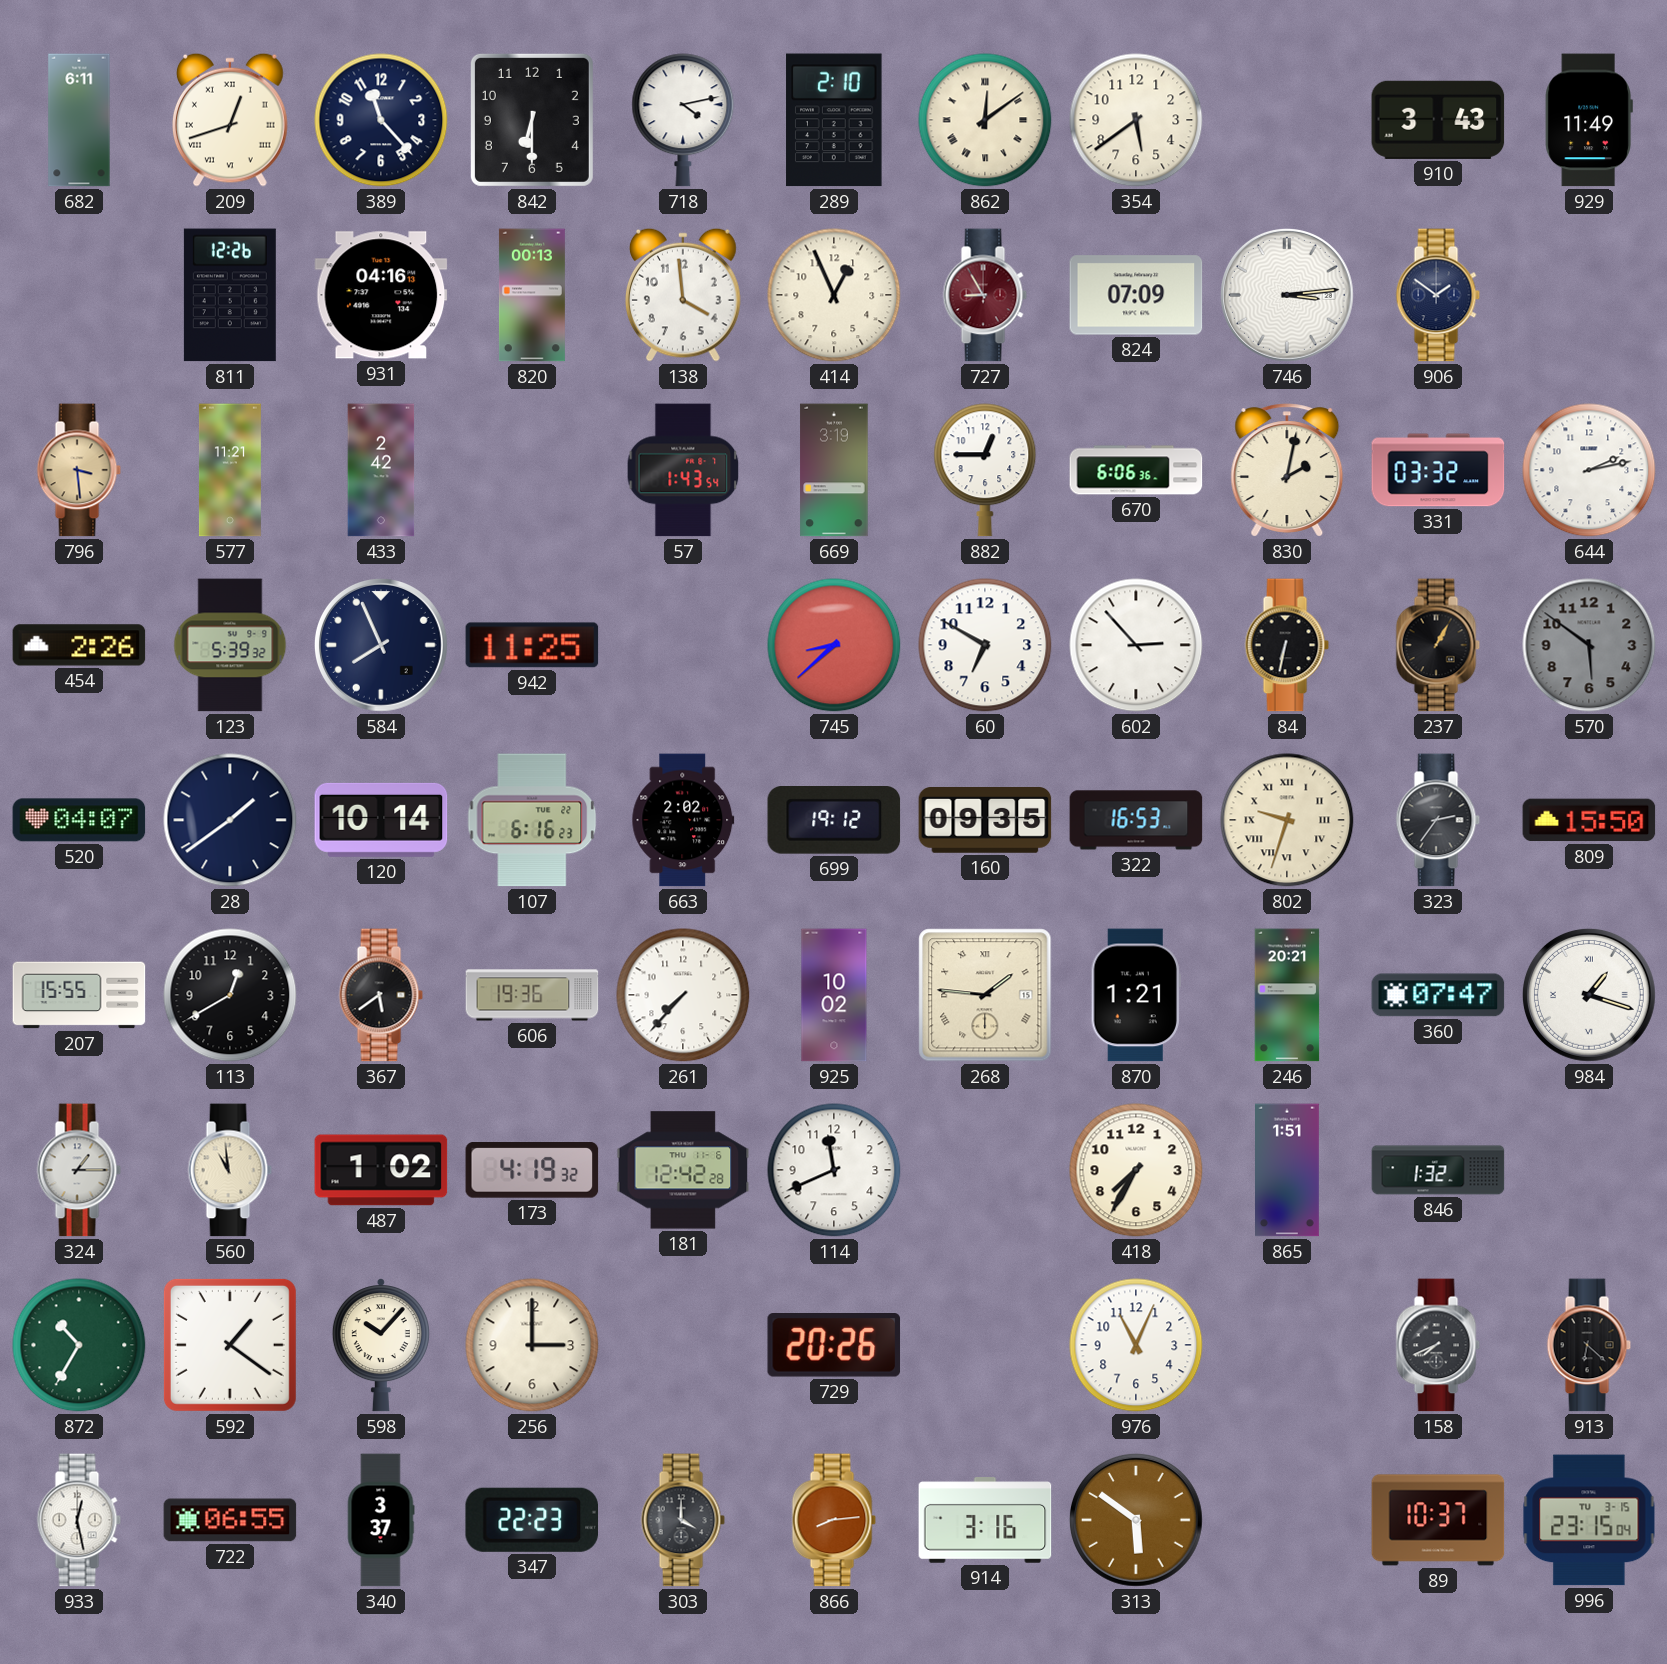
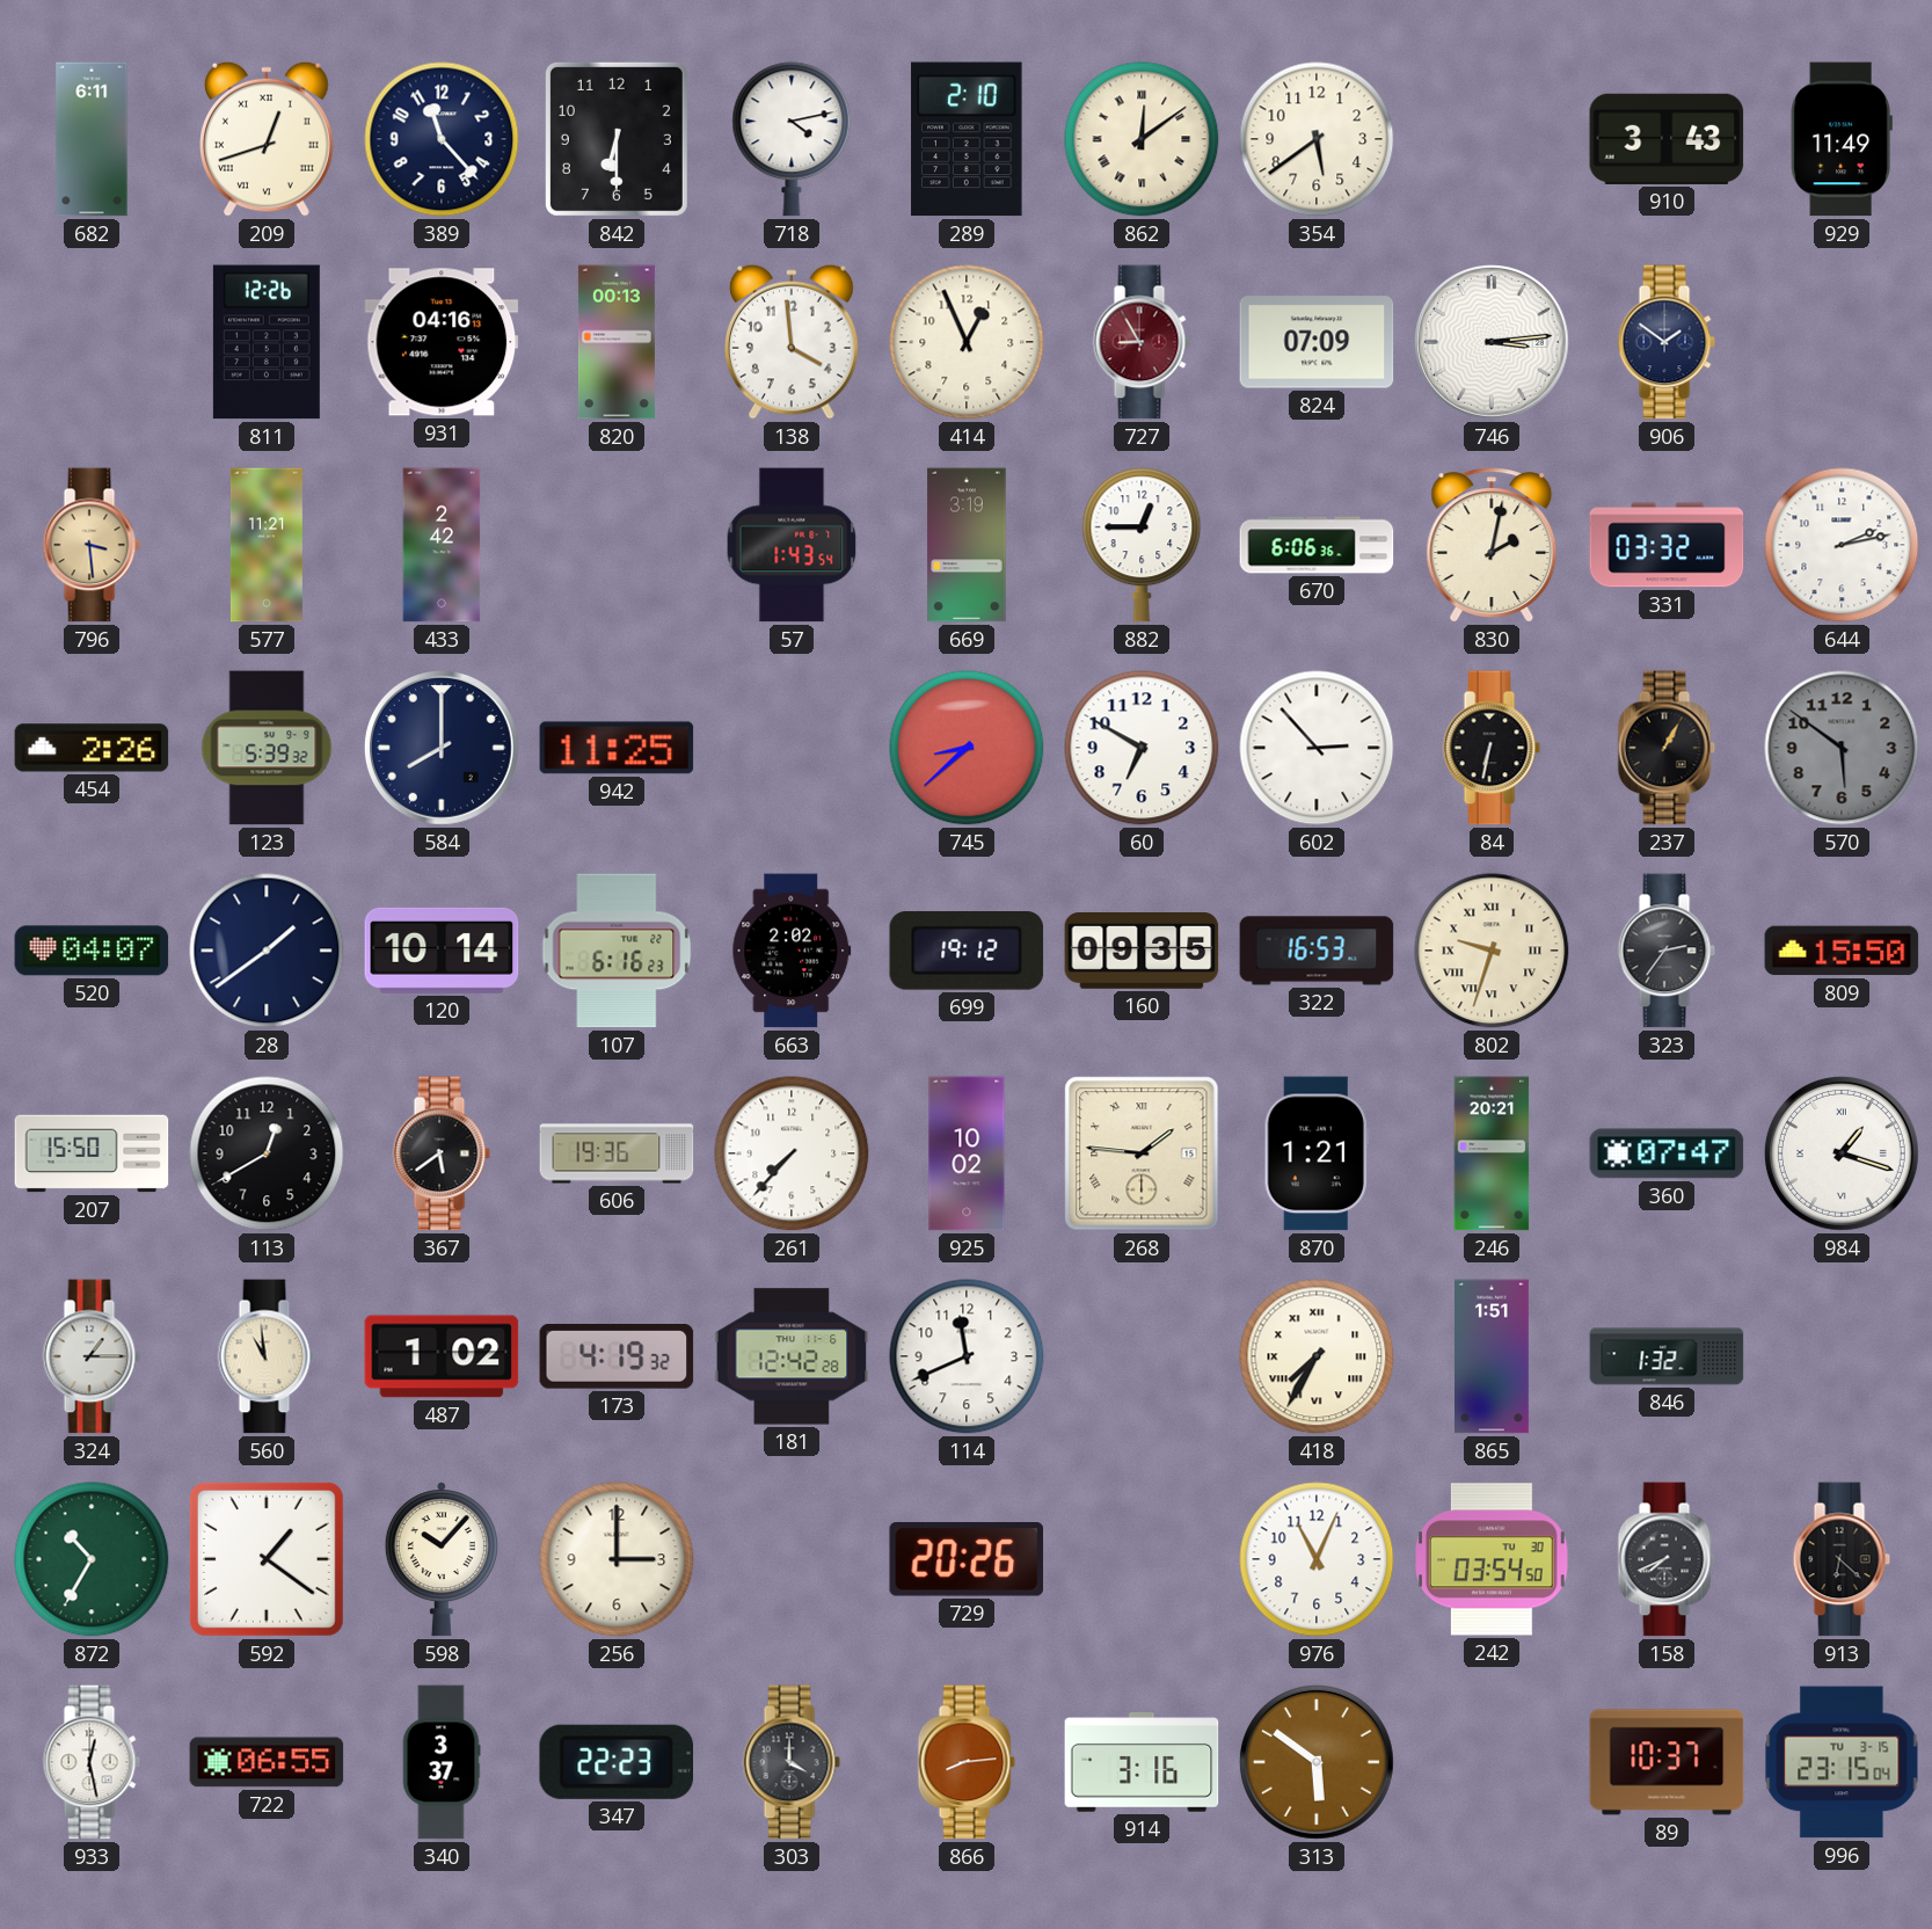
584: 7:56 -> 8:00 (442, 748)
207: 15:55 -> 15:50 (92, 1153)
418 numerals: Arabic -> Roman (1317, 1356)
242: none -> 03:54 (1493, 1559)
